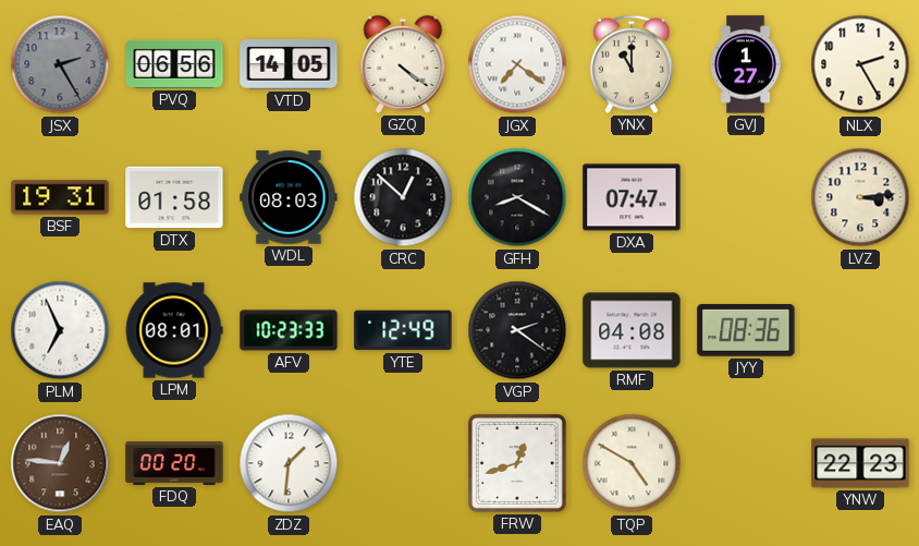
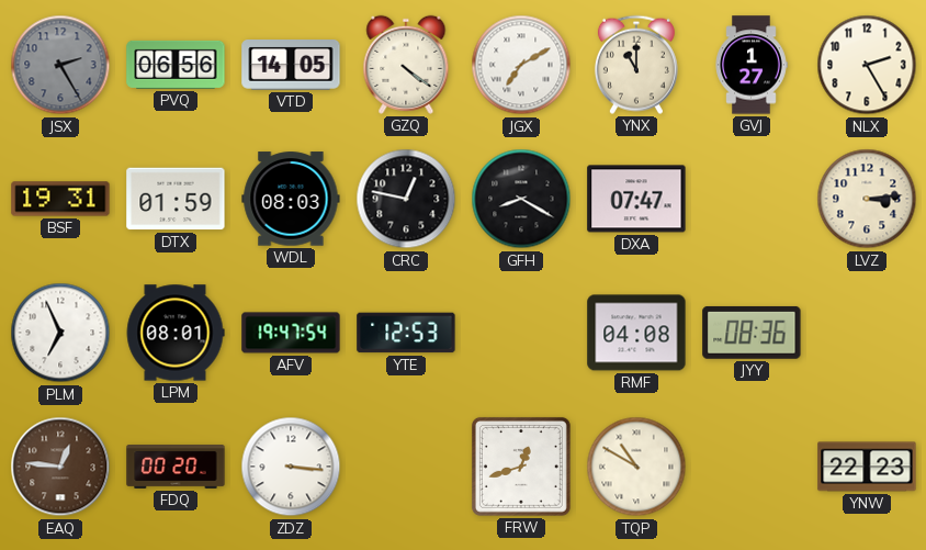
JGX: 7:21 -> 7:10 (521, 65)
DTX: 01:58 -> 01:59 (176, 199)
CRC: 12:52 -> 12:47 (406, 199)
AFV: 10:23 -> 19:47 (291, 333)
YTE: 12:49 -> 12:53 (406, 333)
VGP: 2:21 -> none (517, 330)
ZDZ: 1:31 -> 3:16 (291, 467)
TQP: 4:50 -> 10:50 (636, 467)
